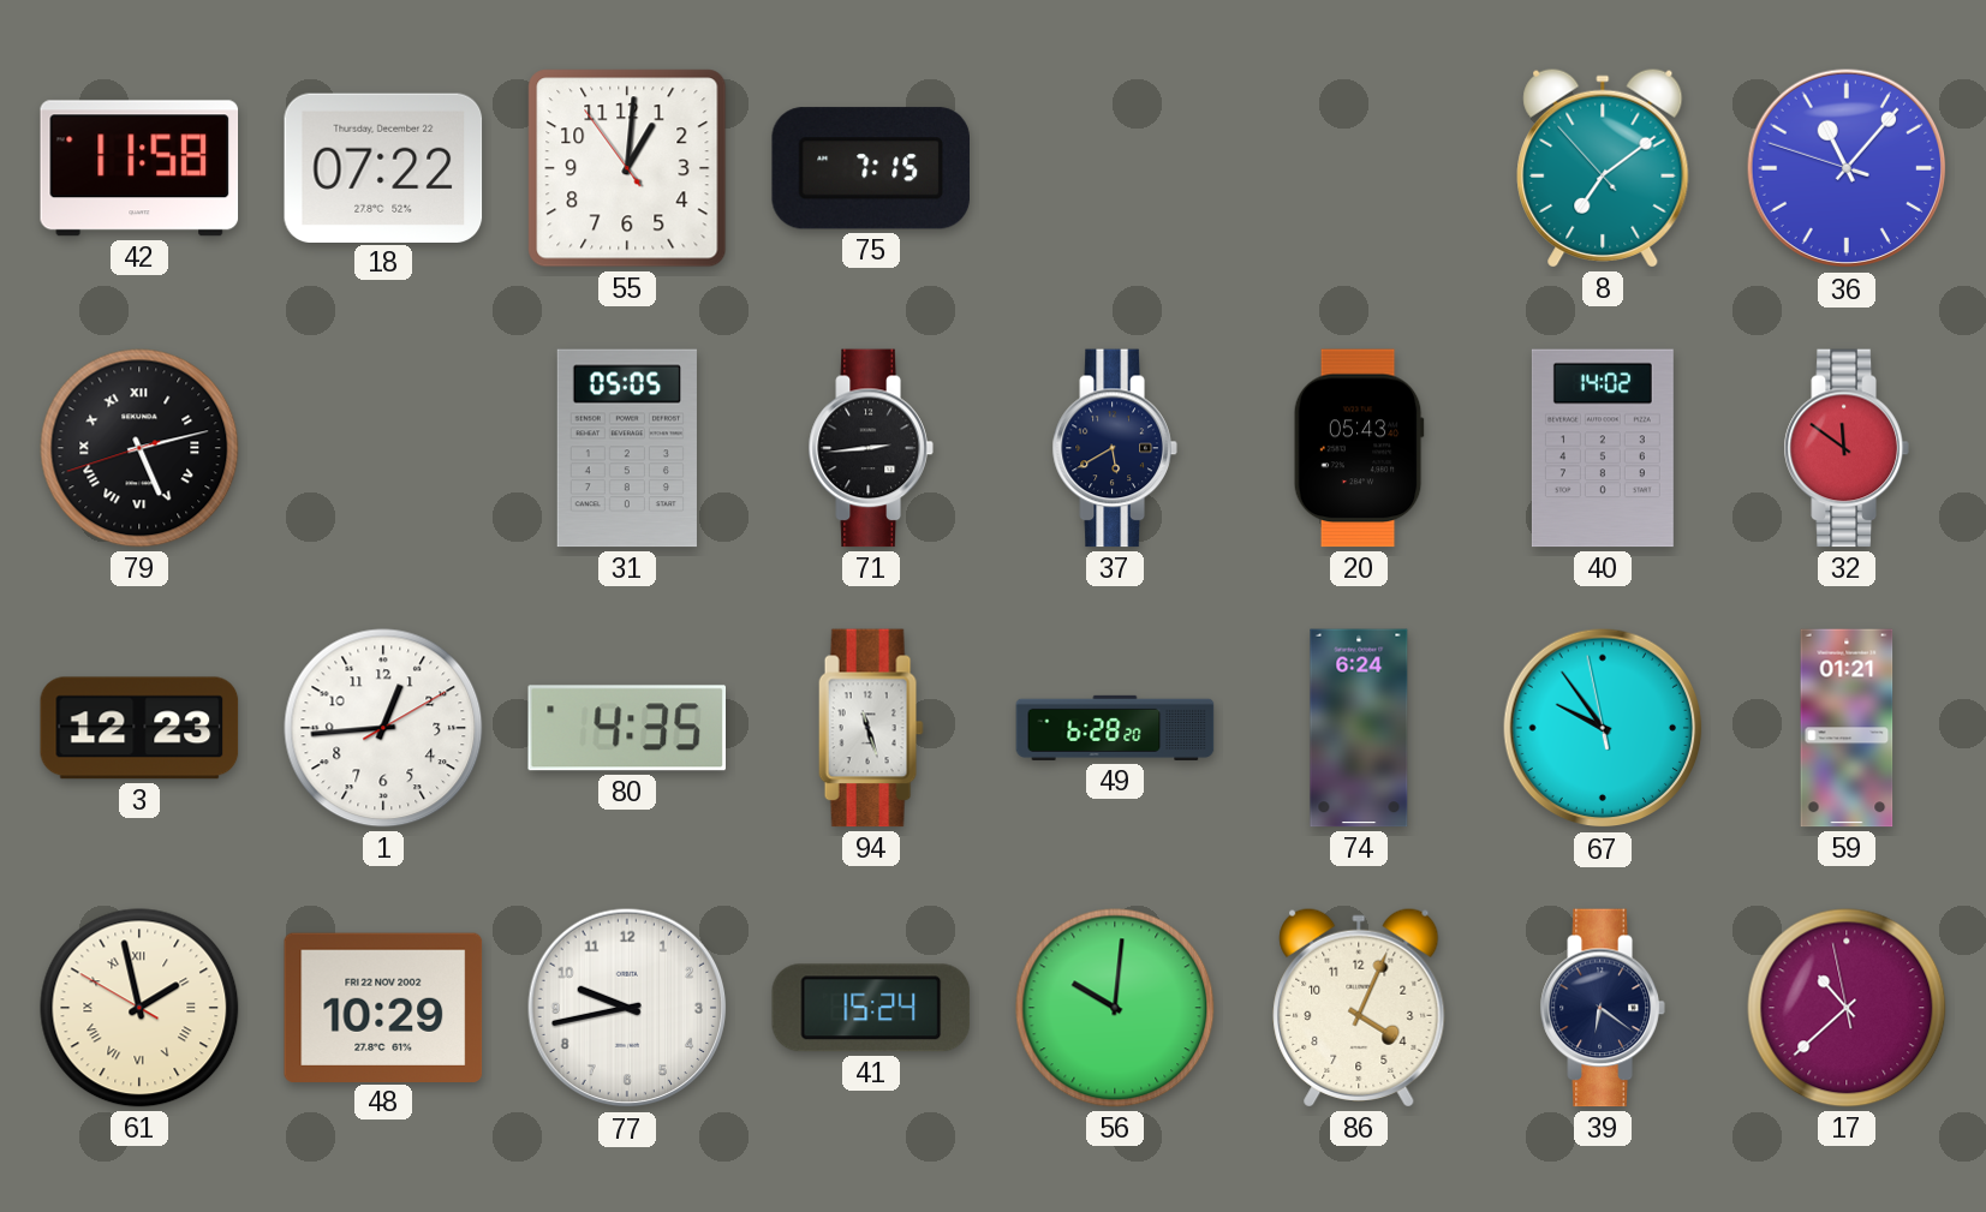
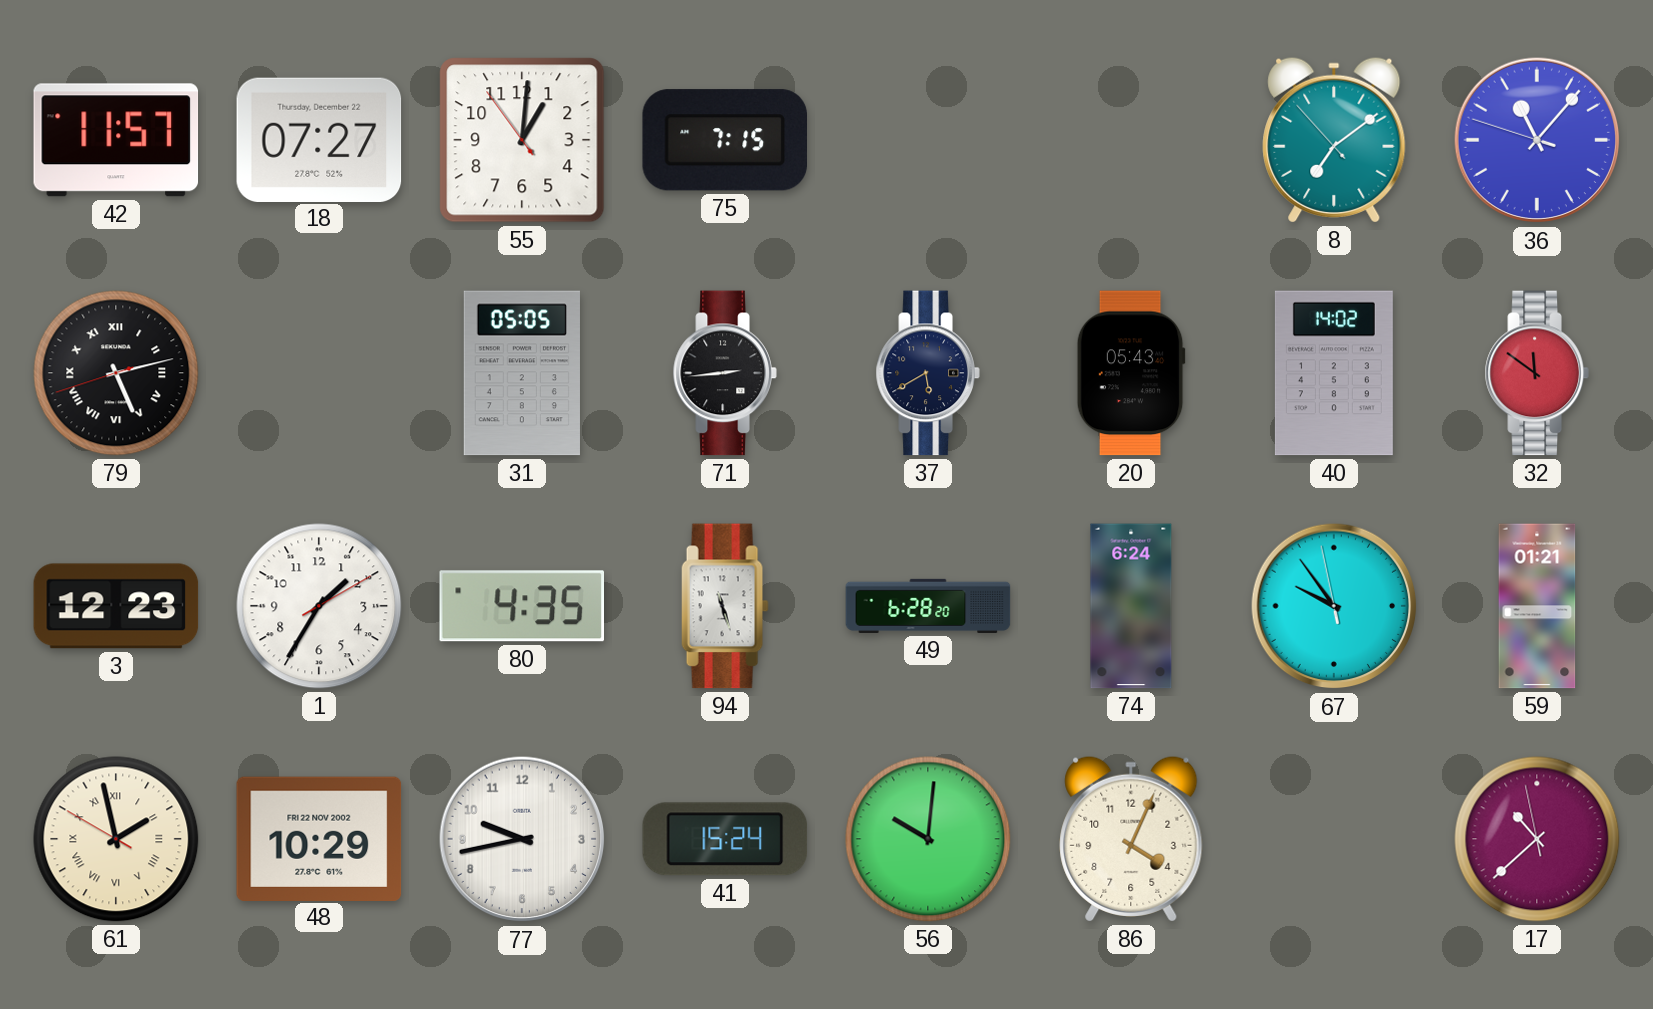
42: 11:58 -> 11:57 (116, 140)
18: 07:22 -> 07:27 (319, 139)
1: 12:44 -> 1:35 (319, 606)
39: 6:21 -> none (1603, 1008)
